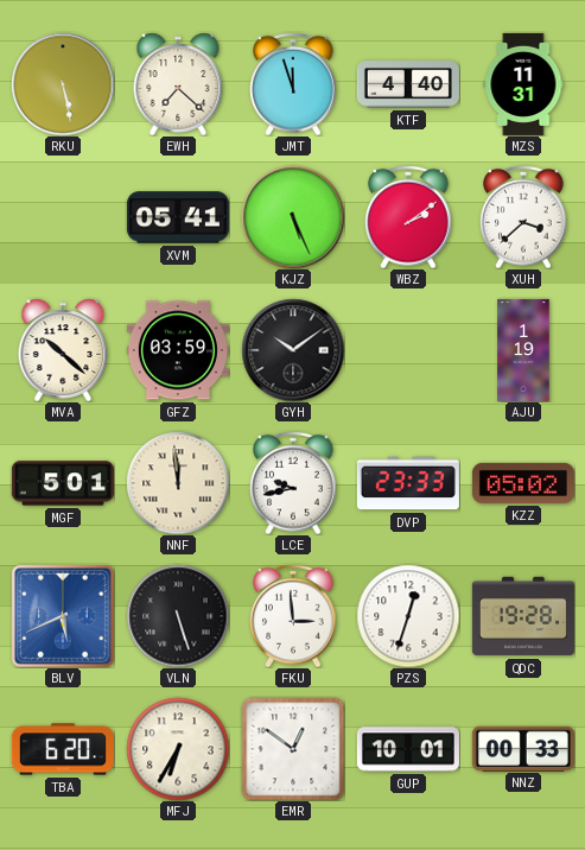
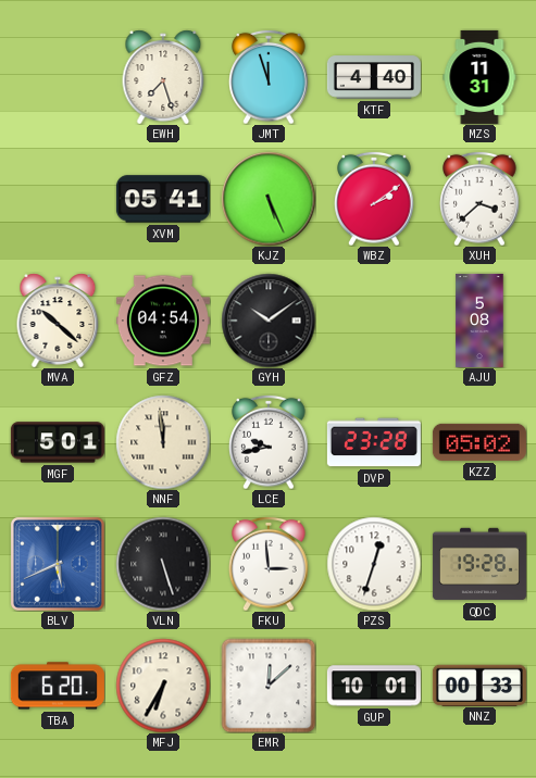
RKU: 5:28 -> none (63, 84)
EWH: 7:22 -> 7:27 (163, 77)
GFZ: 03:59 -> 04:54 (163, 321)
AJU: 1:19 -> 5:08 (479, 321)
DVP: 23:33 -> 23:28 (374, 442)
EMR: 12:51 -> 12:08 (269, 686)
